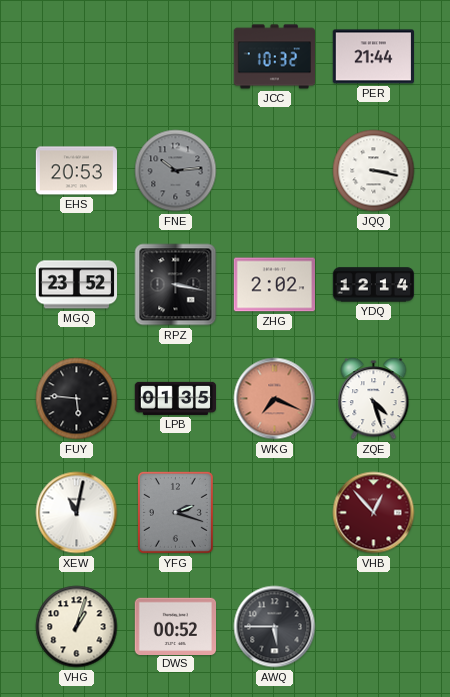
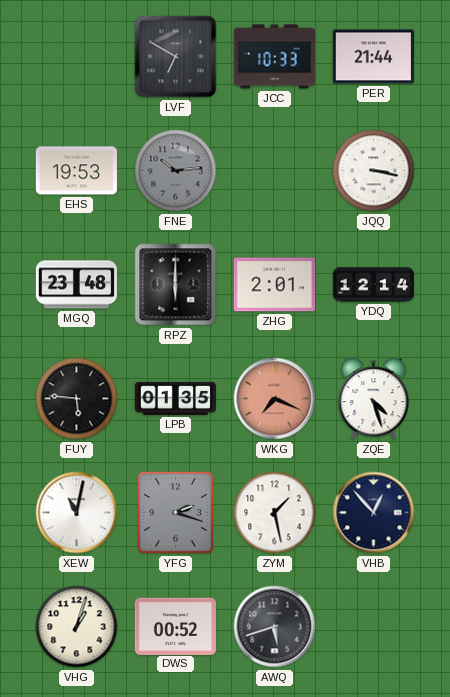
LVF: none -> 6:50 (176, 57)
JCC: 10:32 -> 10:33 (274, 57)
EHS: 20:53 -> 19:53 (76, 171)
MGQ: 23:52 -> 23:48 (76, 285)
RPZ: 3:17 -> 6:00 (176, 285)
ZHG: 2:02 -> 2:01 (274, 285)
ZYM: none -> 1:28 (275, 513)
VHB dial: burgundy -> navy (374, 513)
AWQ: 5:45 -> 5:42 (275, 627)
